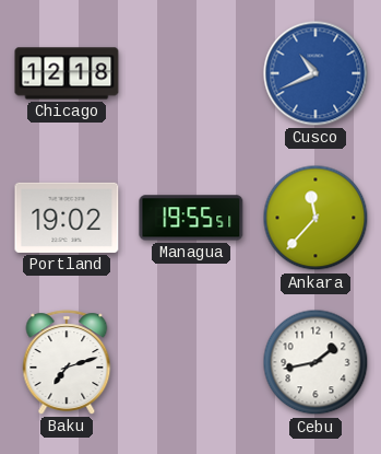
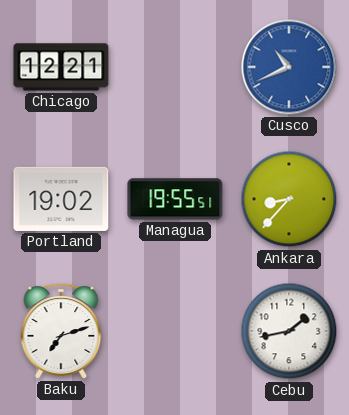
Chicago: 12:18 -> 12:21 (61, 67)
Ankara: 11:37 -> 8:37 (289, 199)
